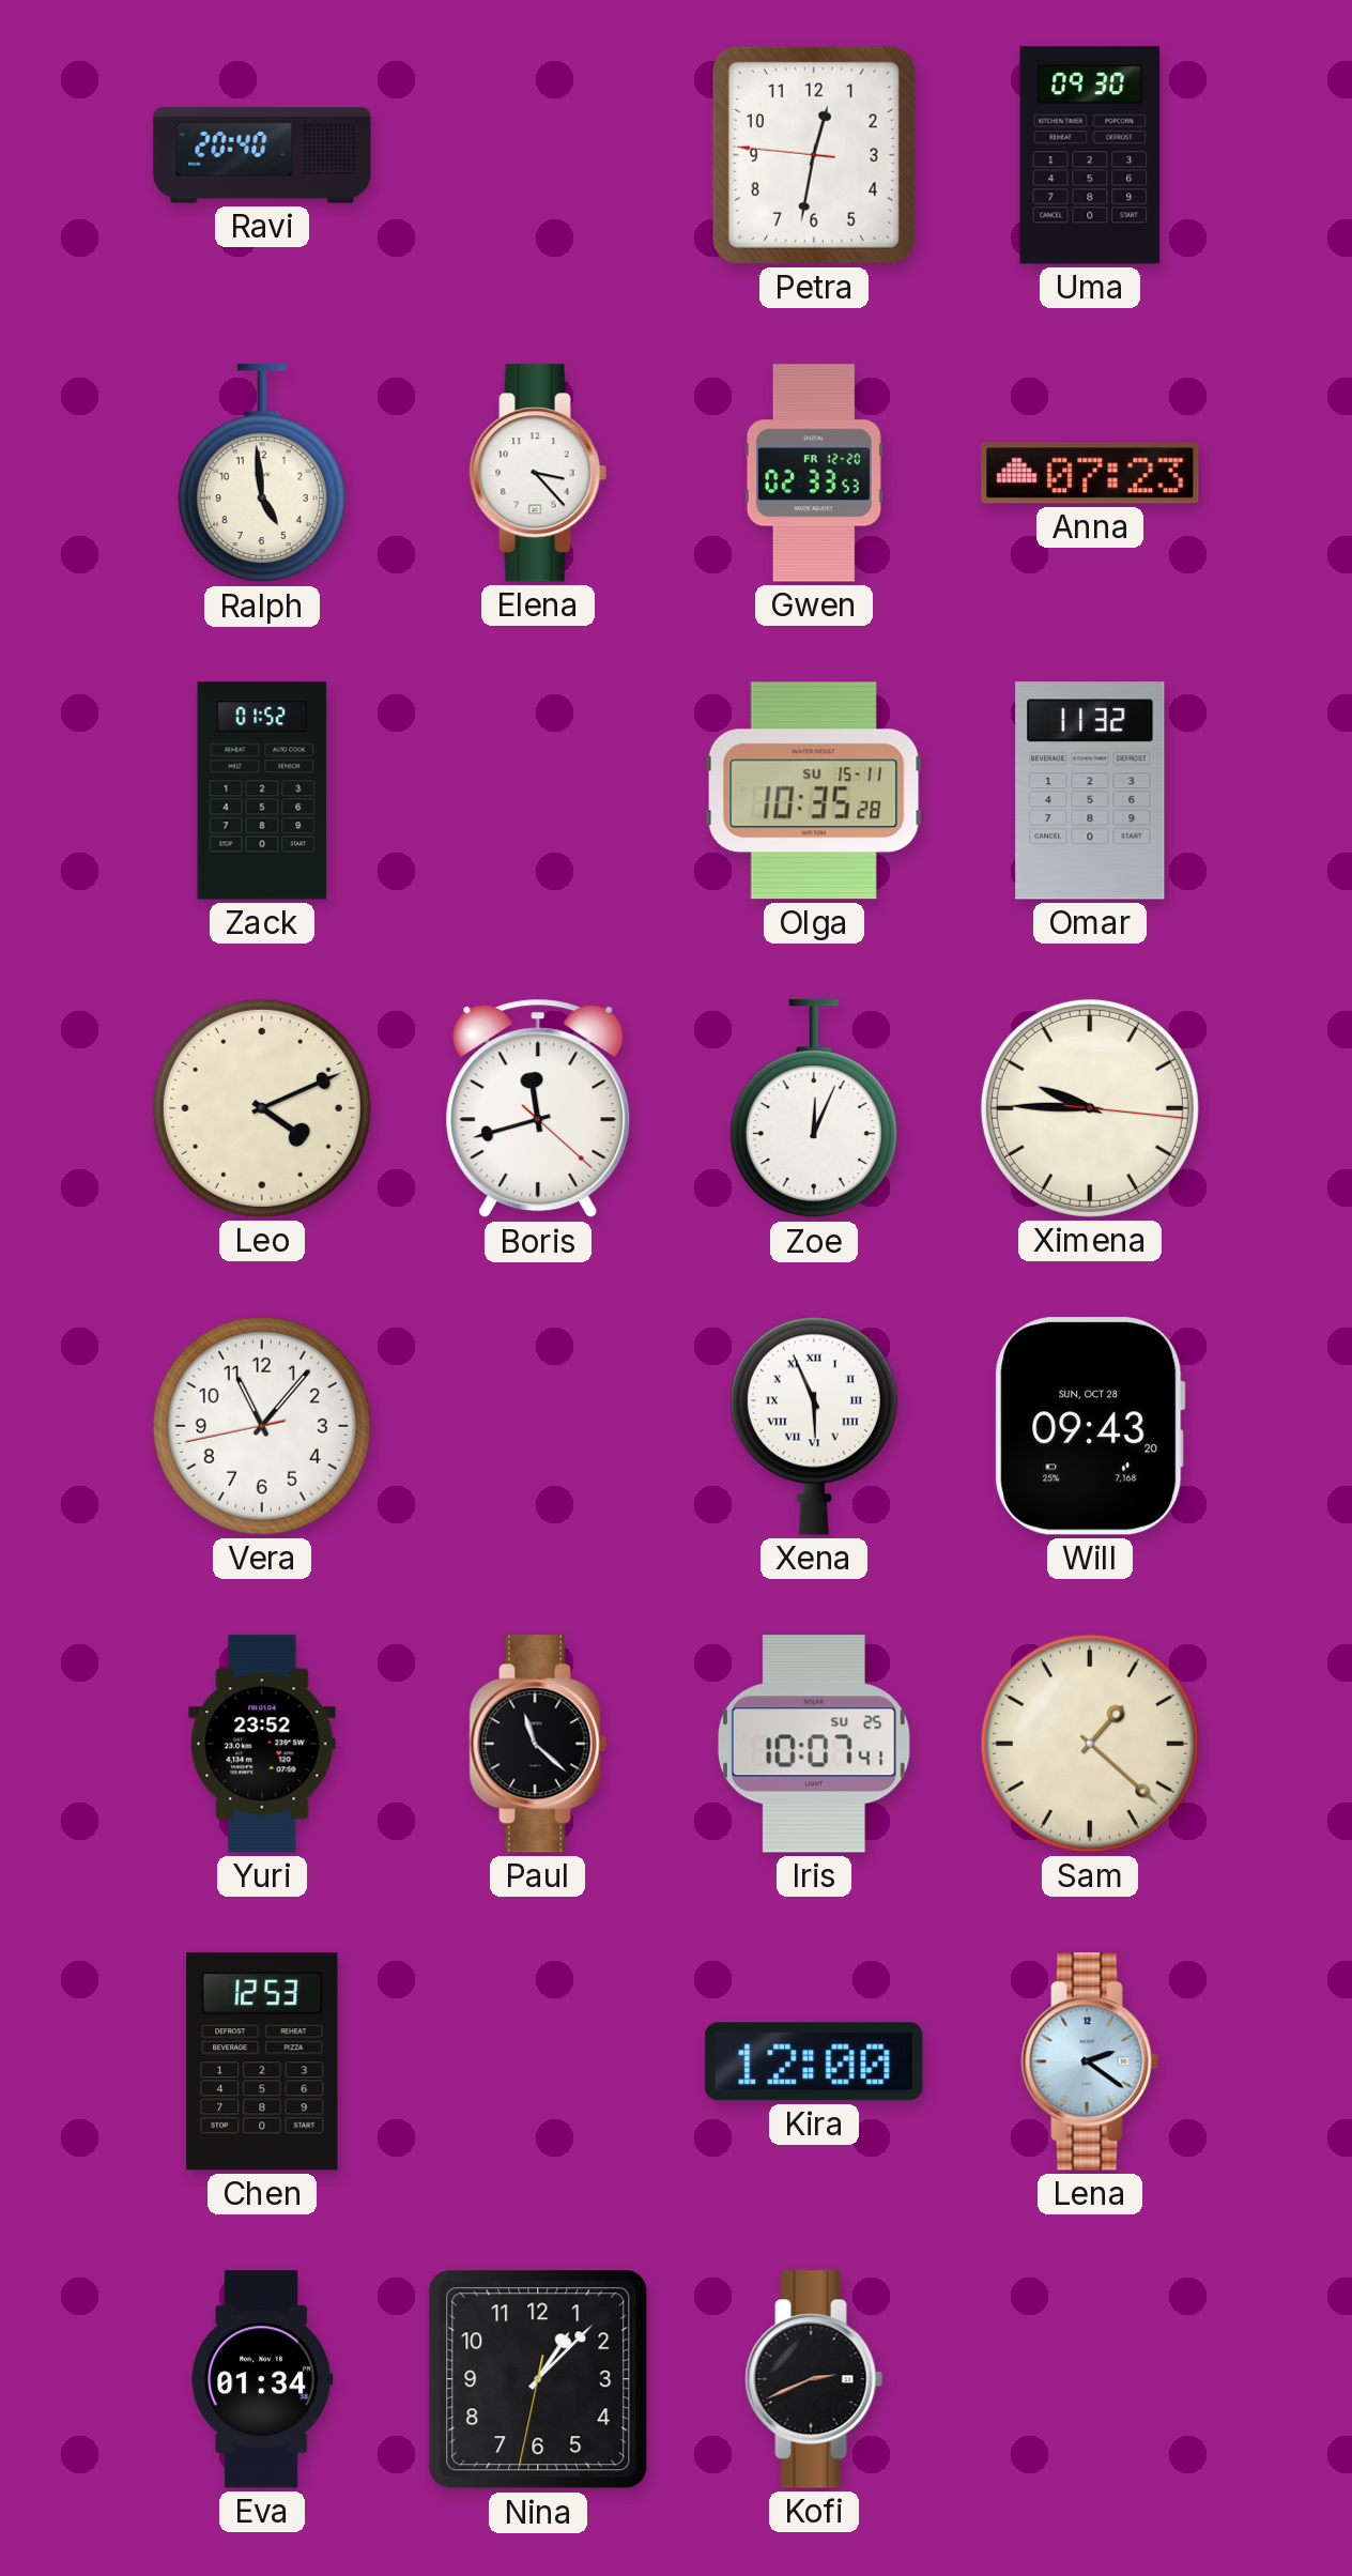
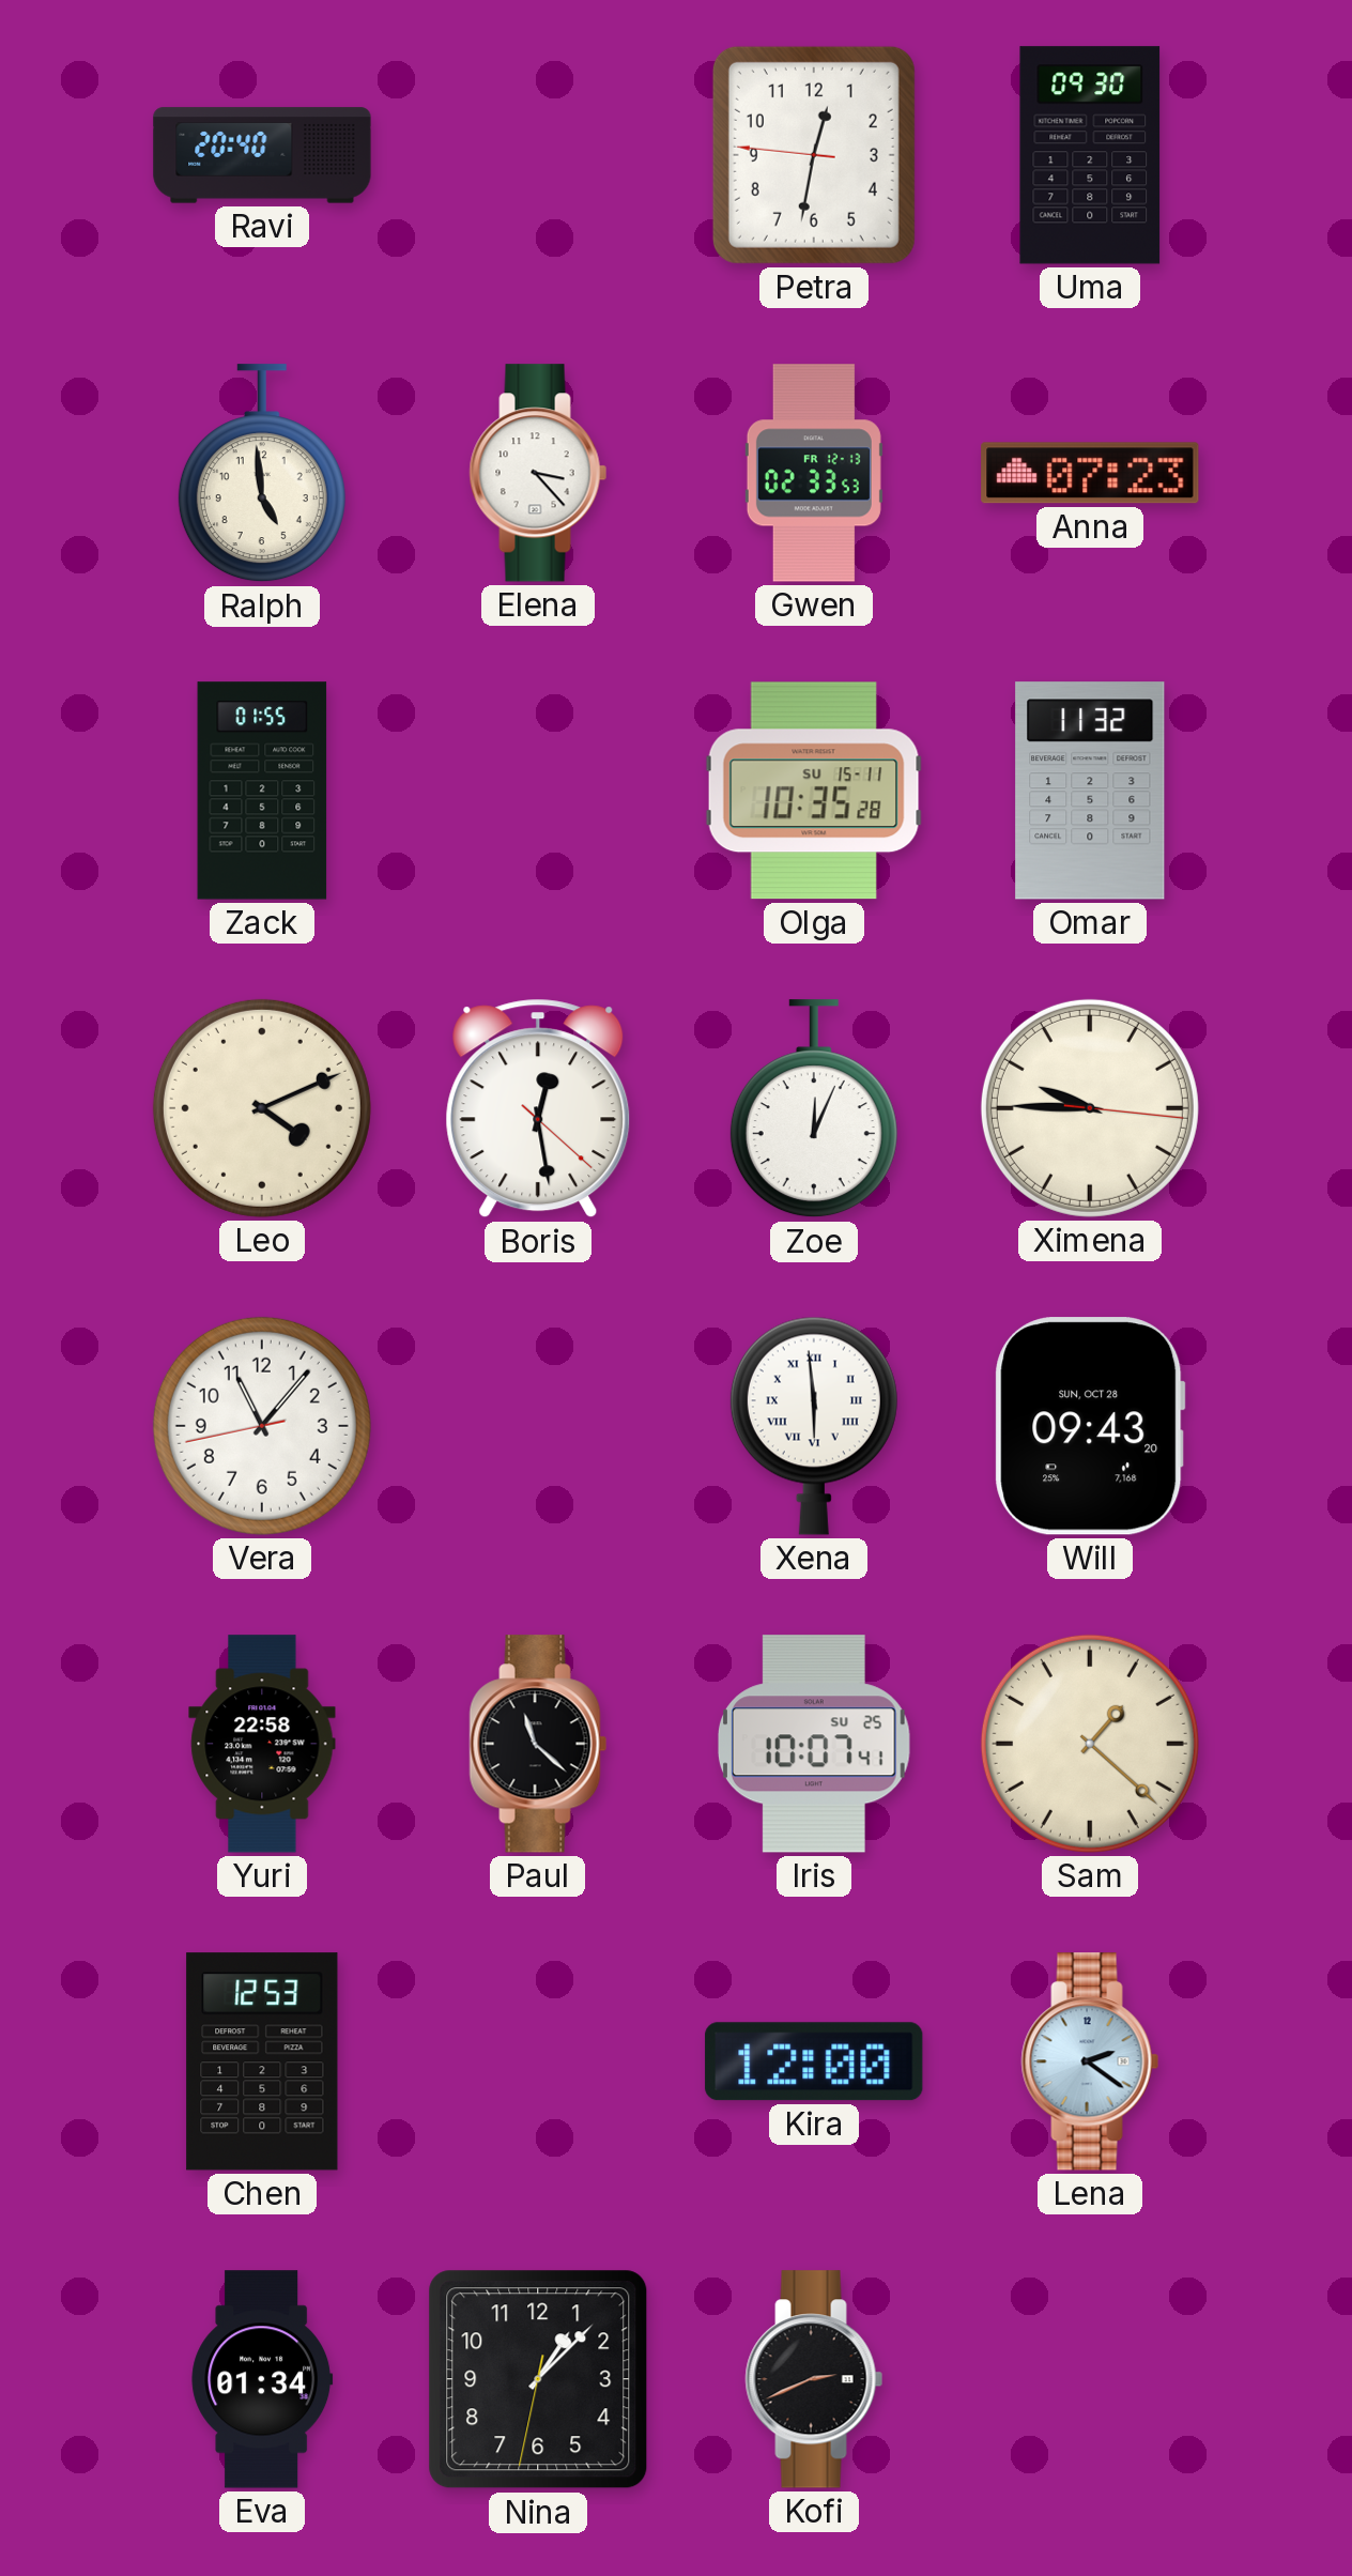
Gwen date: FR 12-20 -> FR 12-13 (814, 473)
Zack: 01:52 -> 01:55 (262, 791)
Boris: 11:42 -> 12:28 (538, 1108)
Xena: 5:56 -> 5:59 (814, 1426)
Yuri: 23:52 -> 22:58 (262, 1744)
